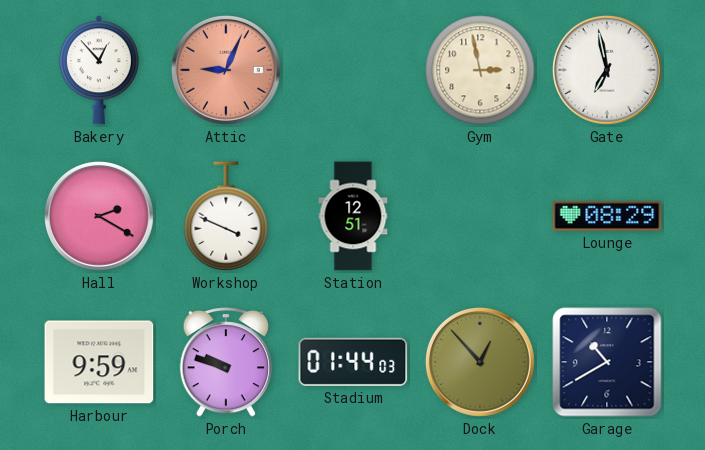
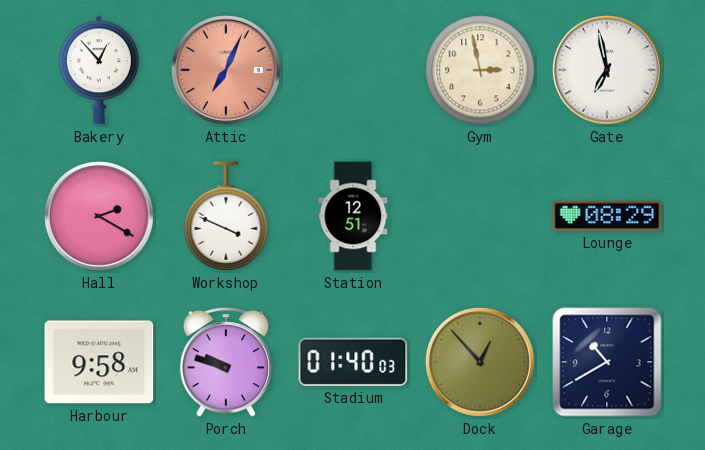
Attic: 9:04 -> 7:04 (226, 70)
Harbour: 9:59 -> 9:58 (99, 362)
Stadium: 01:44 -> 01:40 (353, 362)
